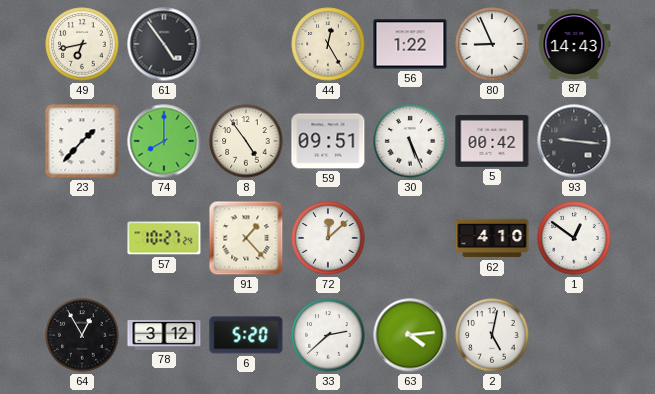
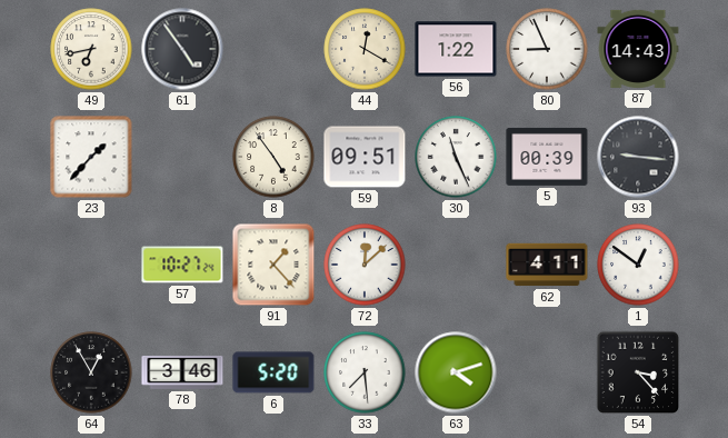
44: 12:25 -> 12:20 (365, 49)
74: 8:00 -> none (164, 141)
30: 5:26 -> 11:26 (456, 157)
5: 00:42 -> 00:39 (547, 157)
62: 4:10 -> 4:11 (547, 265)
78: 3:12 -> 3:46 (182, 372)
33: 2:38 -> 7:29 (365, 372)
63: 4:14 -> 4:12 (456, 372)
2: 5:02 -> none (492, 335)
54: none -> 3:23 (638, 372)
